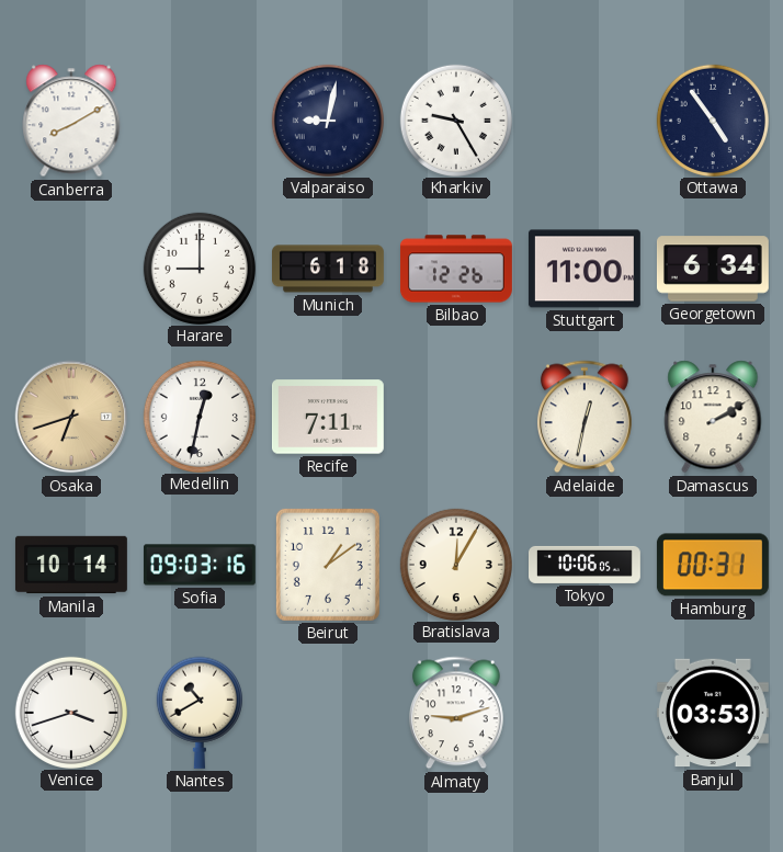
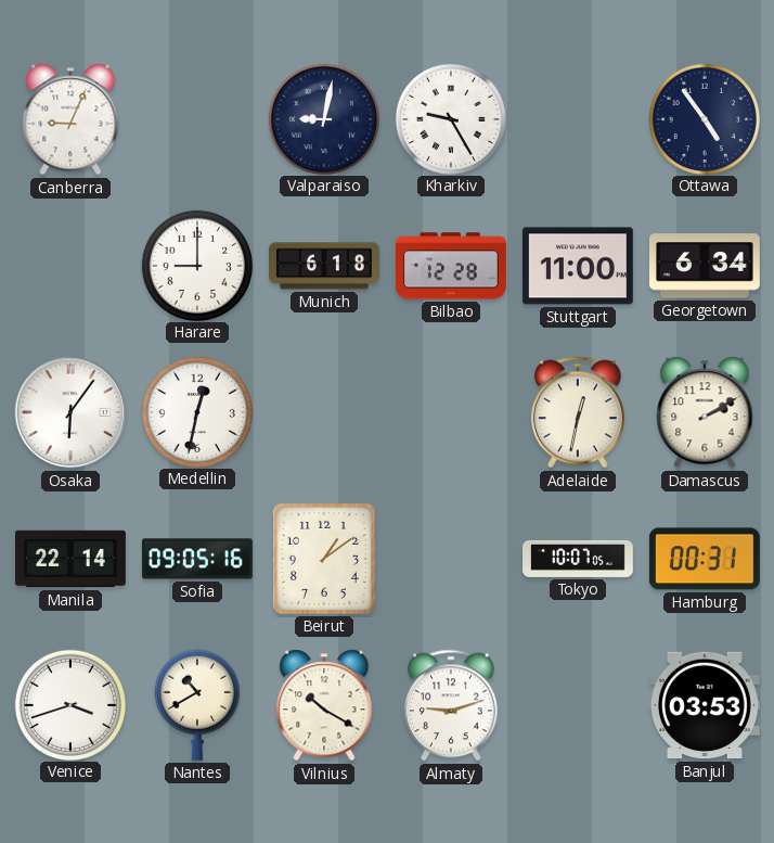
Canberra: 8:10 -> 9:04 (70, 119)
Bilbao: 12:26 -> 12:28 (451, 266)
Osaka: 6:42 -> 6:06 (70, 412)
Osaka dial: champagne -> white (70, 412)
Recife: 7:11 -> none (328, 417)
Manila: 10:14 -> 22:14 (70, 559)
Sofia: 09:03 -> 09:05 (197, 559)
Bratislava: 12:05 -> none (455, 564)
Tokyo: 10:06 -> 10:07 (579, 559)
Vilnius: none -> 10:20 (324, 705)
